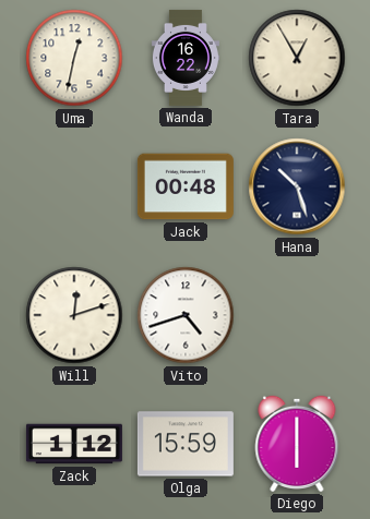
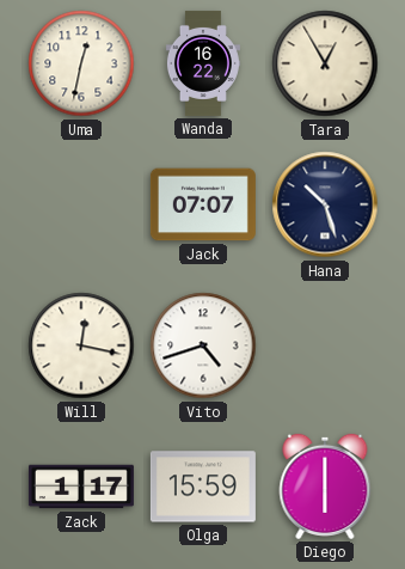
Jack: 00:48 -> 07:07 (203, 204)
Will: 12:12 -> 12:17 (81, 345)
Zack: 1:12 -> 1:17 (81, 487)
